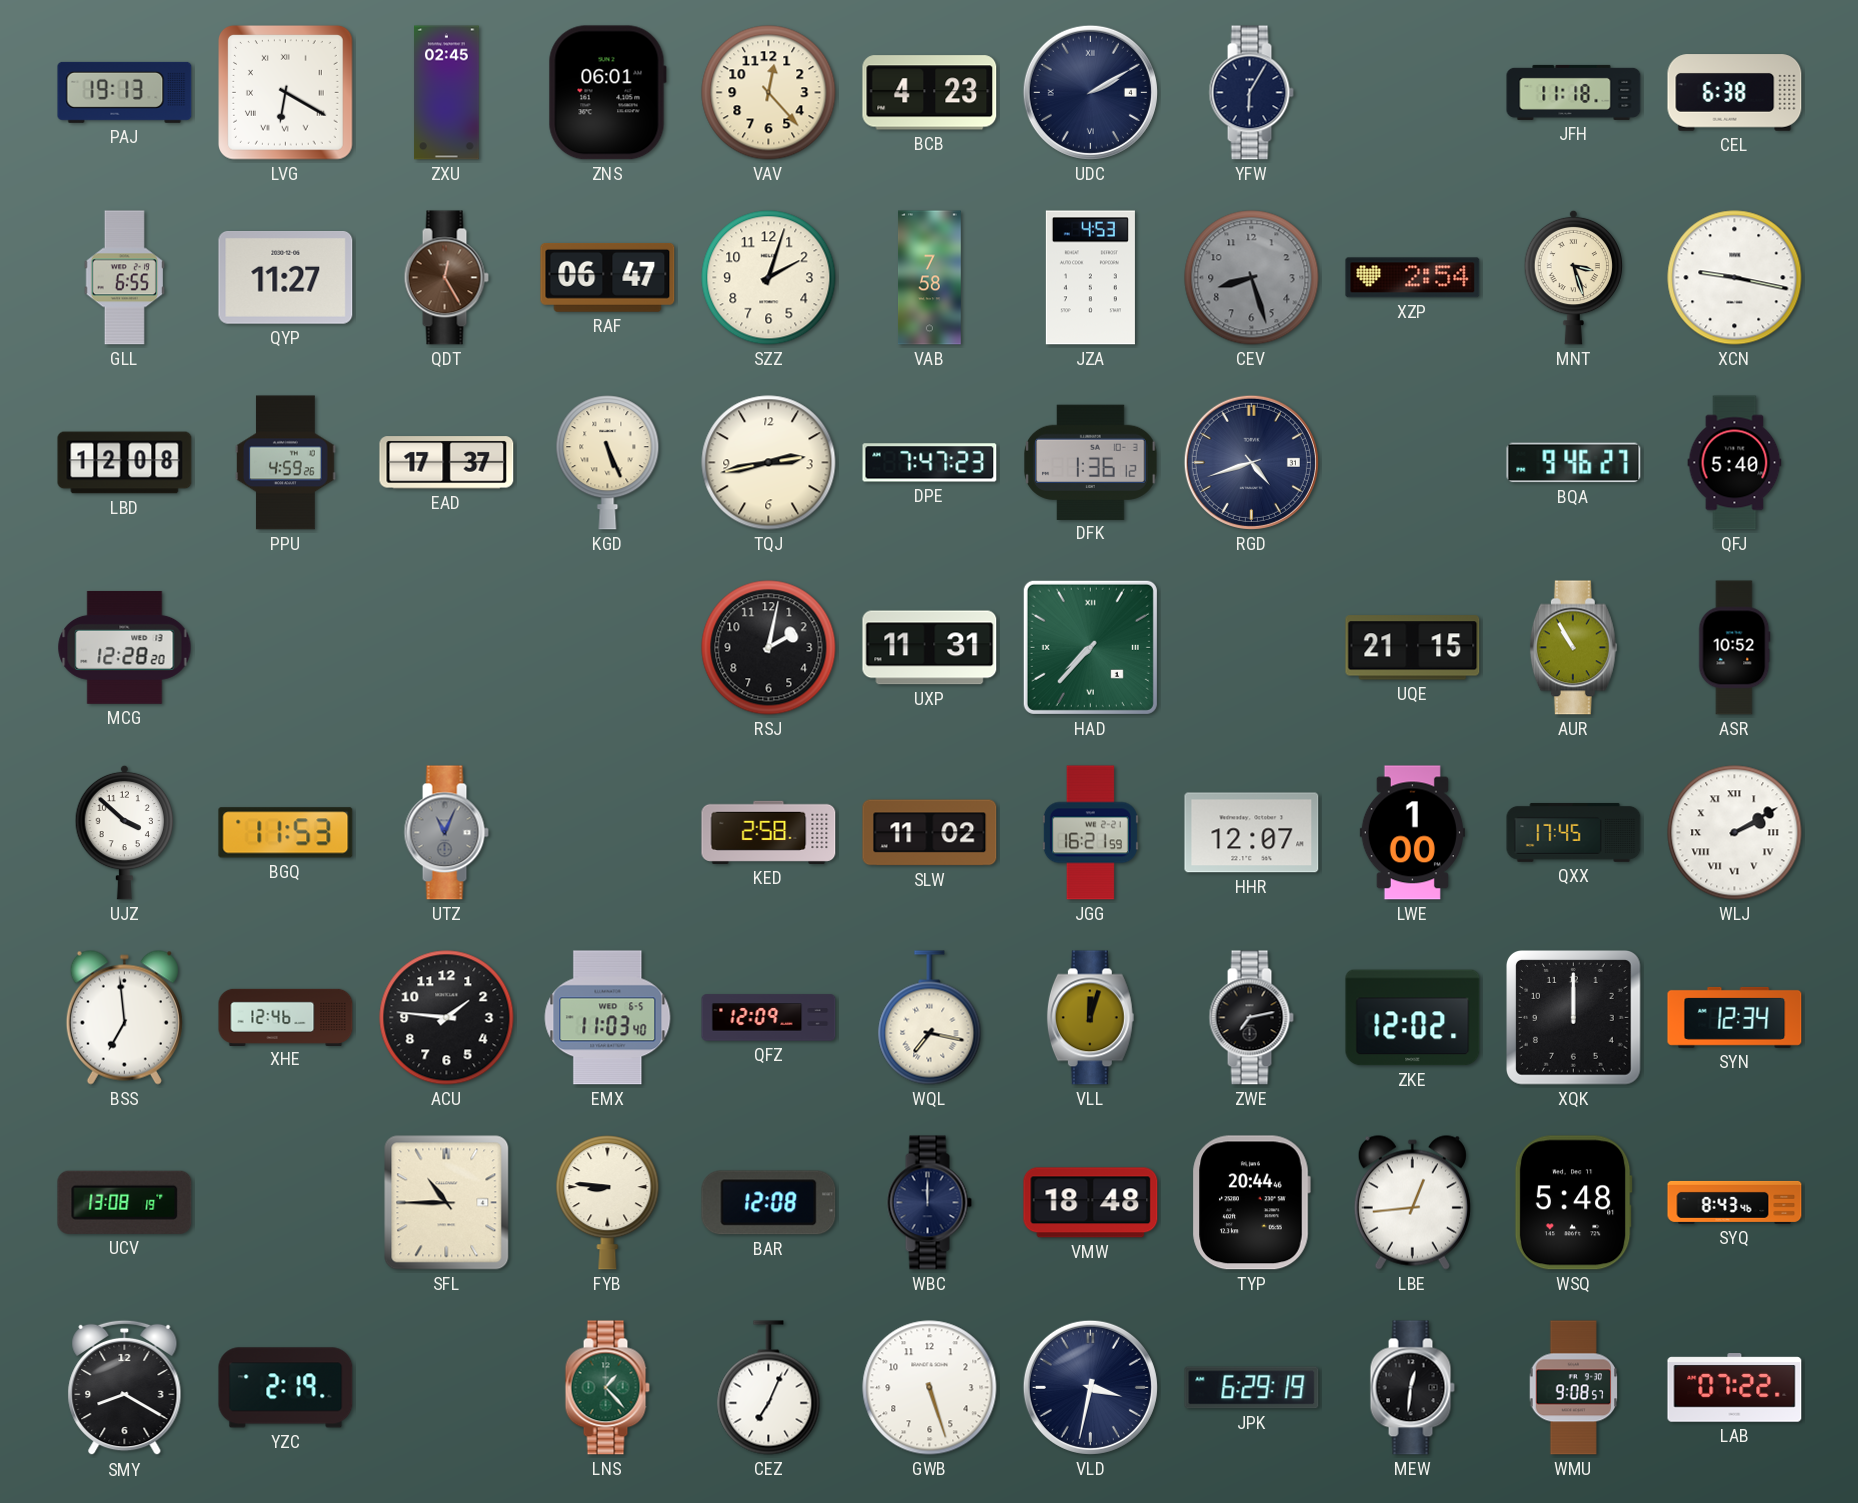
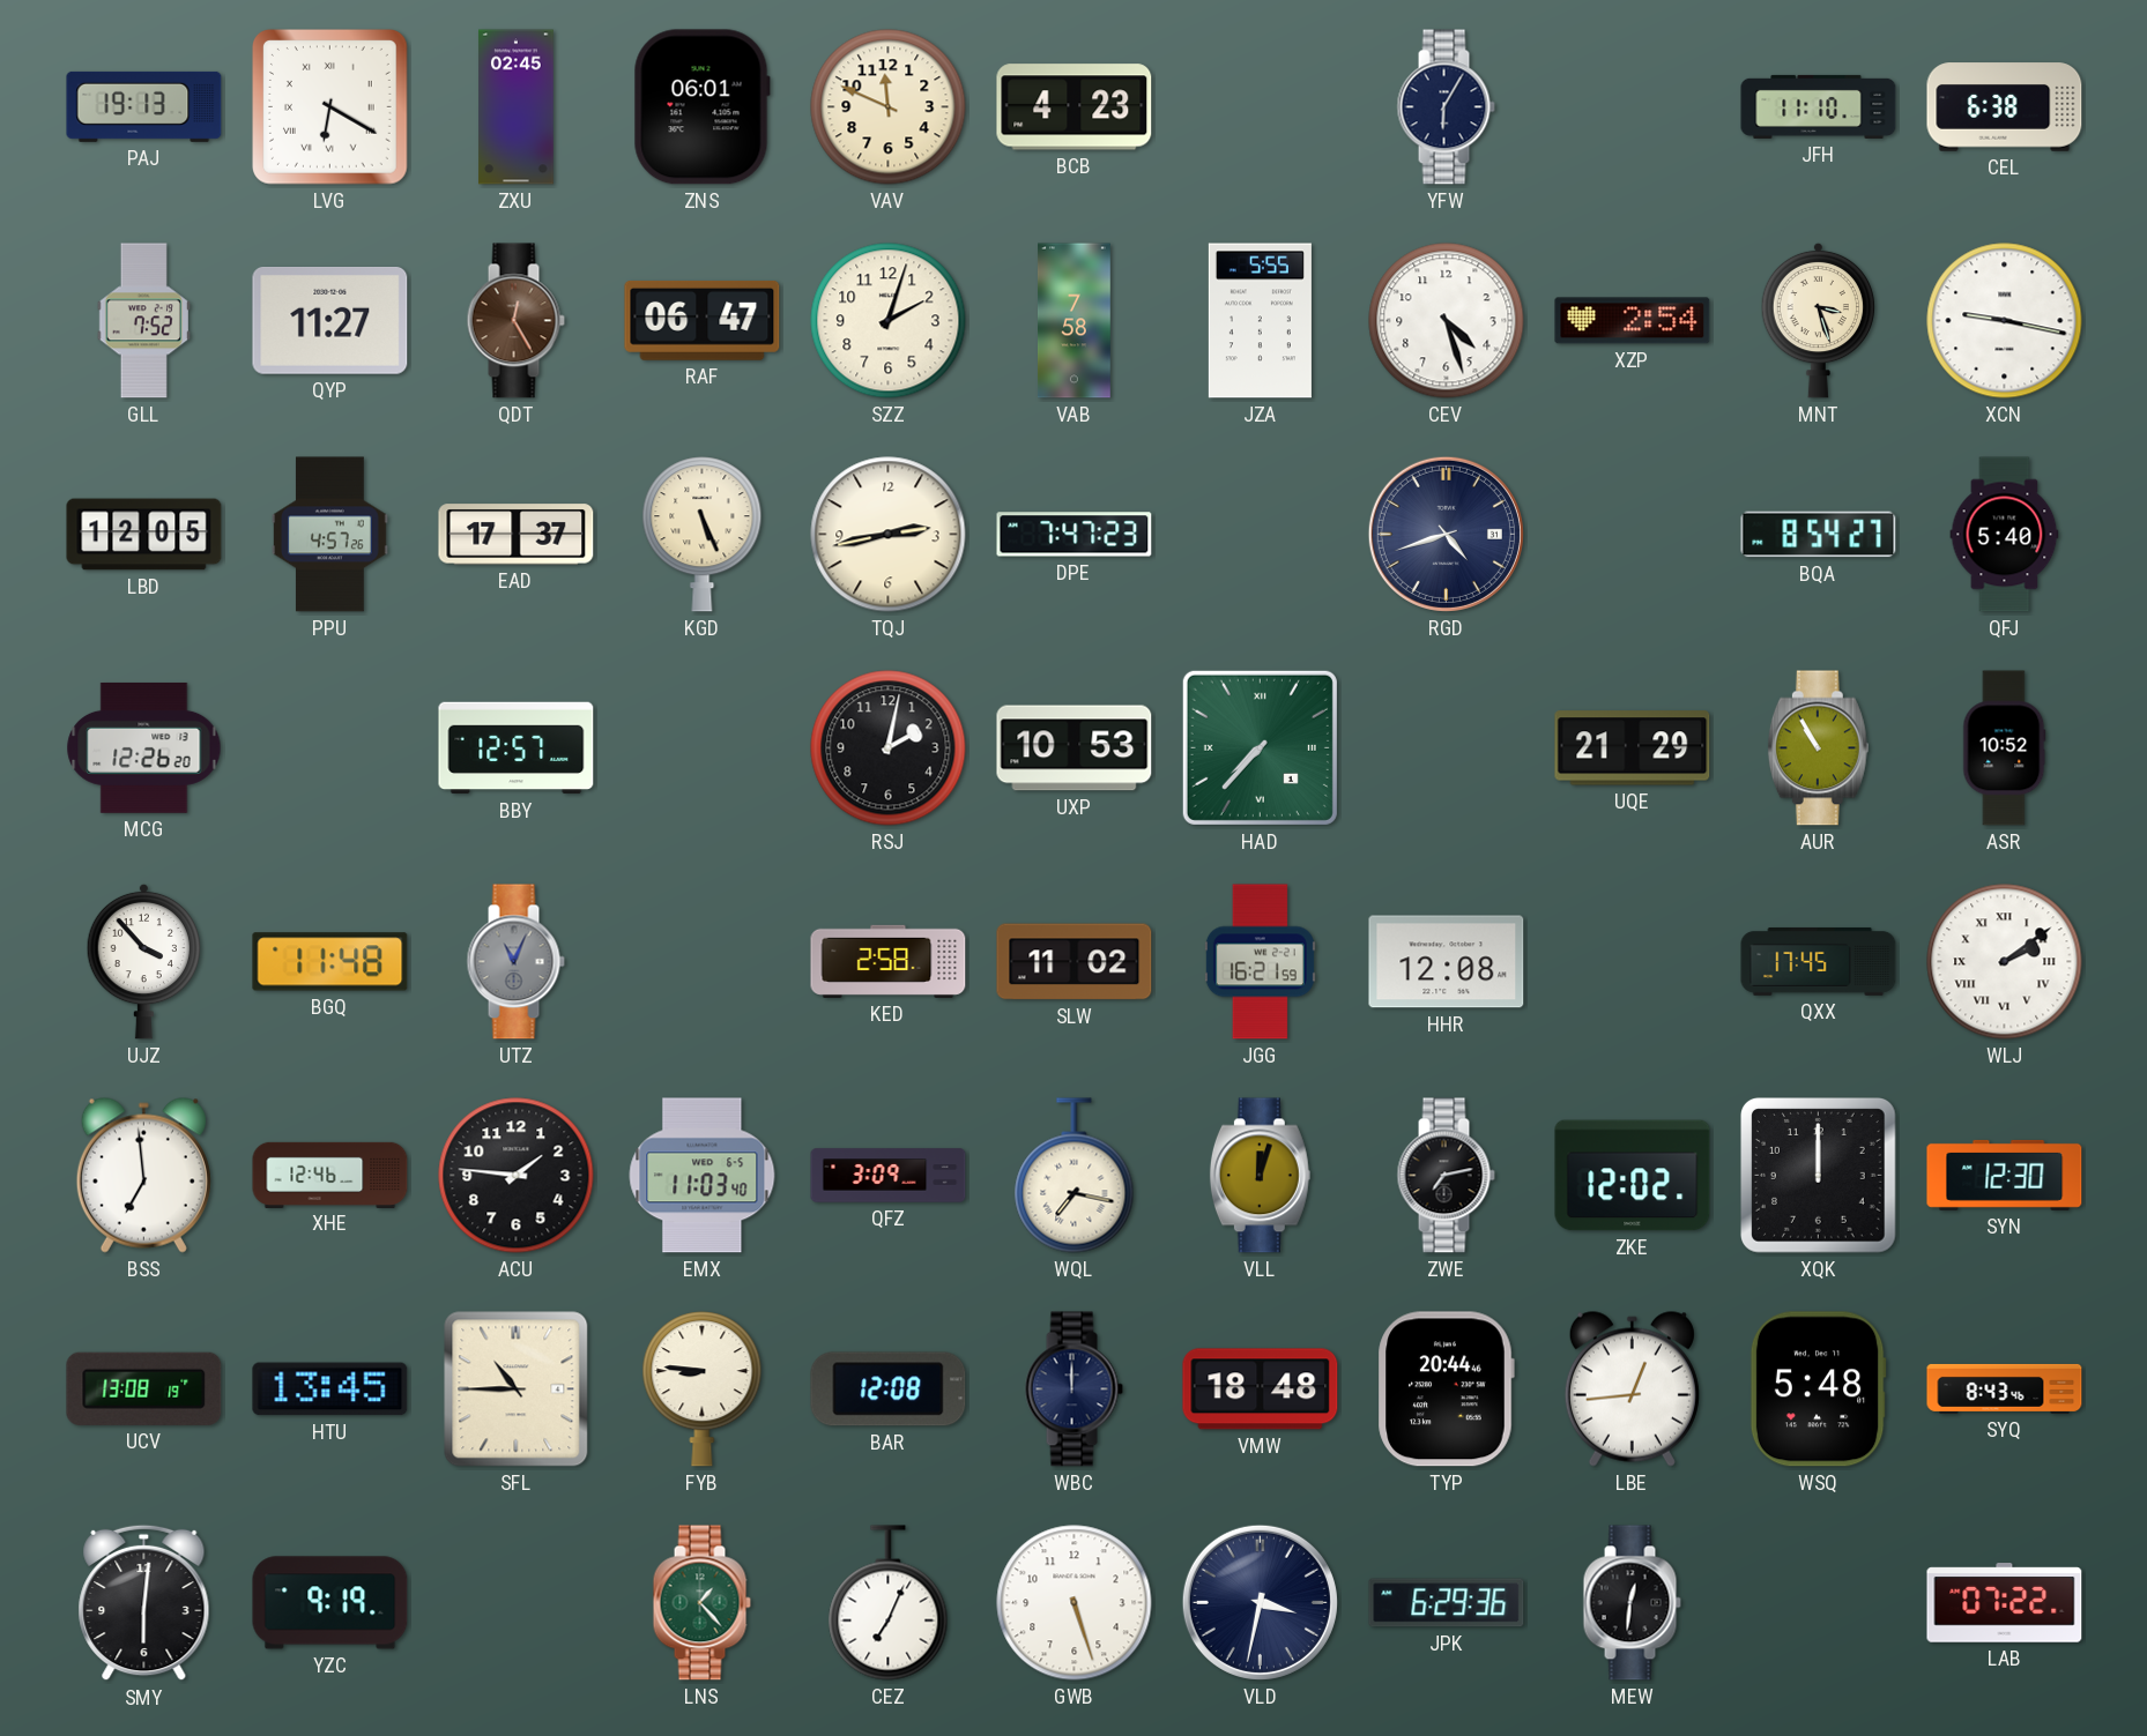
VAV: 12:23 -> 11:49 (889, 107)
UDC: 2:10 -> none (1090, 92)
JFH: 11:18 -> 11:10 (1819, 106)
GLL: 6:55 -> 7:52 (143, 321)
JZA: 4:53 -> 5:55 (1260, 321)
CEV: 8:27 -> 4:27 (1447, 321)
CEV dial: grey -> white (1447, 321)
LBD: 12:08 -> 12:05 (144, 535)
PPU: 4:59 -> 4:57 (330, 535)
DFK: 1:36 -> none (1091, 462)
BQA: 9:46 -> 8:54 (1819, 535)
MCG: 12:28 -> 12:26 (144, 747)
BBY: none -> 12:57 (517, 748)
UXP: 11:31 -> 10:53 (1075, 748)
UQE: 21:15 -> 21:29 (1633, 748)
UJZ: 3:52 -> 3:53 (144, 961)
BGQ: 11:53 -> 11:48 (330, 962)
HHR: 12:07 -> 12:08 (1447, 962)
LWE: 1:00 -> none (1412, 833)
WLJ: 2:10 -> 2:09 (2005, 962)
QFZ: 12:09 -> 3:09 (889, 1176)
SYN: 12:34 -> 12:30 (2005, 1175)
HTU: none -> 13:45 (330, 1389)
SMY: 8:20 -> 6:01 (144, 1603)
YZC: 2:19 -> 9:19 (330, 1603)
JPK: 6:29:19 -> 6:29:36 (1447, 1603)
WMU: 9:08 -> none (1574, 1388)
